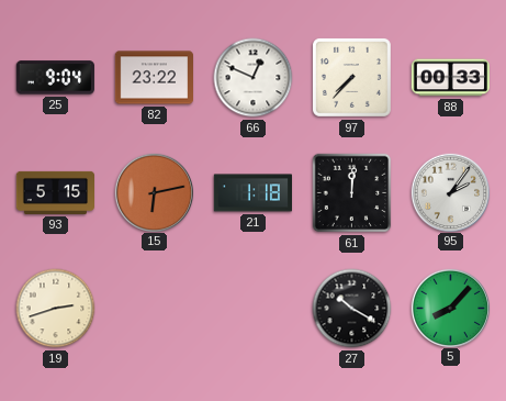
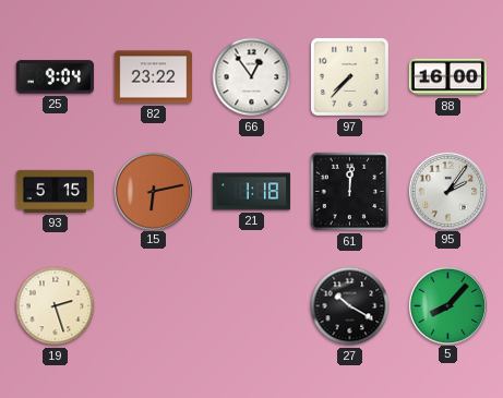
66: 12:49 -> 12:54 (252, 77)
88: 00:33 -> 16:00 (447, 77)
19: 2:42 -> 2:27 (56, 306)
